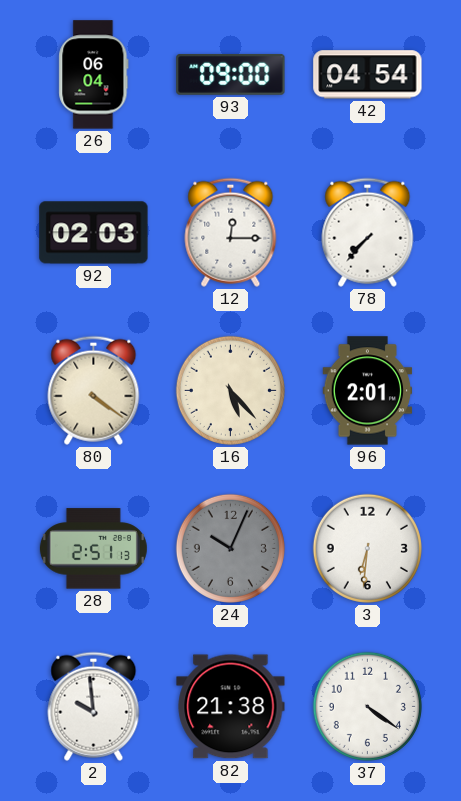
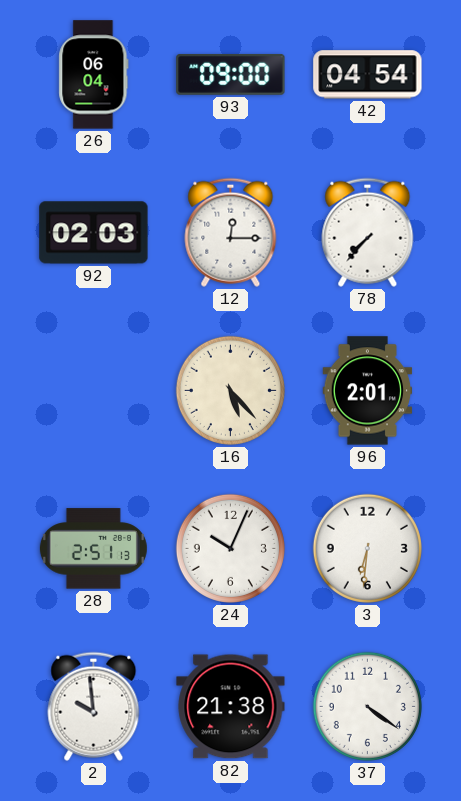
80: 4:21 -> none (94, 390)
24 dial: grey -> white (230, 548)
